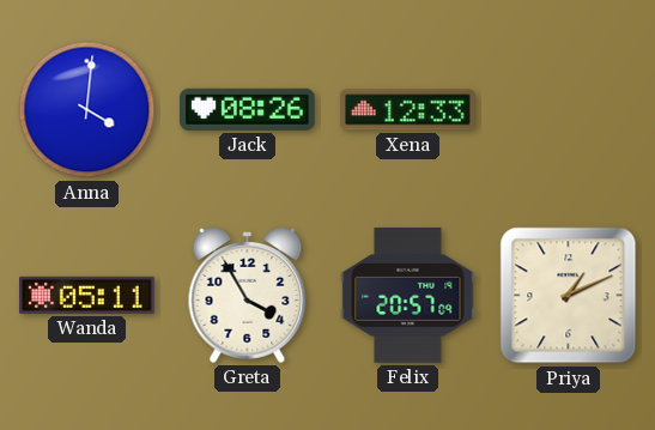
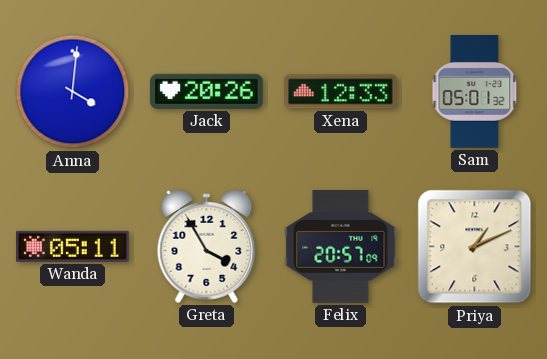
Jack: 08:26 -> 20:26 (207, 91)
Sam: none -> 05:01 (475, 92)
